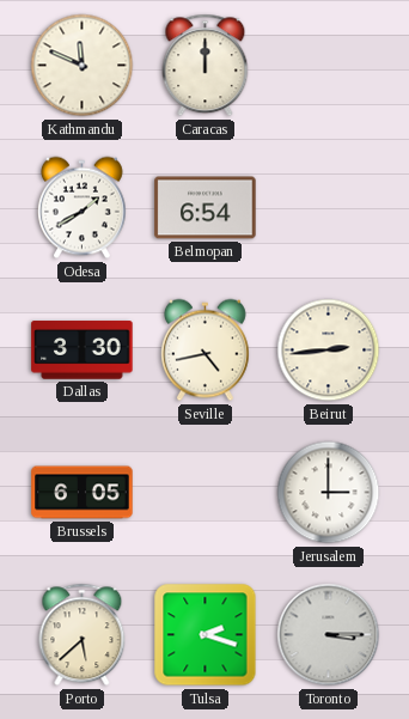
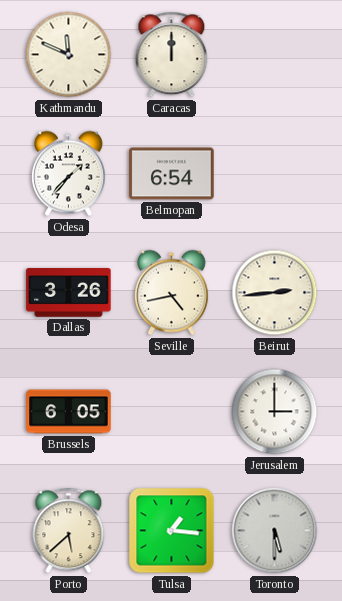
Odesa: 1:40 -> 1:37 (68, 174)
Dallas: 3:30 -> 3:26 (69, 293)
Tulsa: 2:18 -> 1:16 (172, 531)
Toronto: 3:15 -> 5:30 (275, 531)
